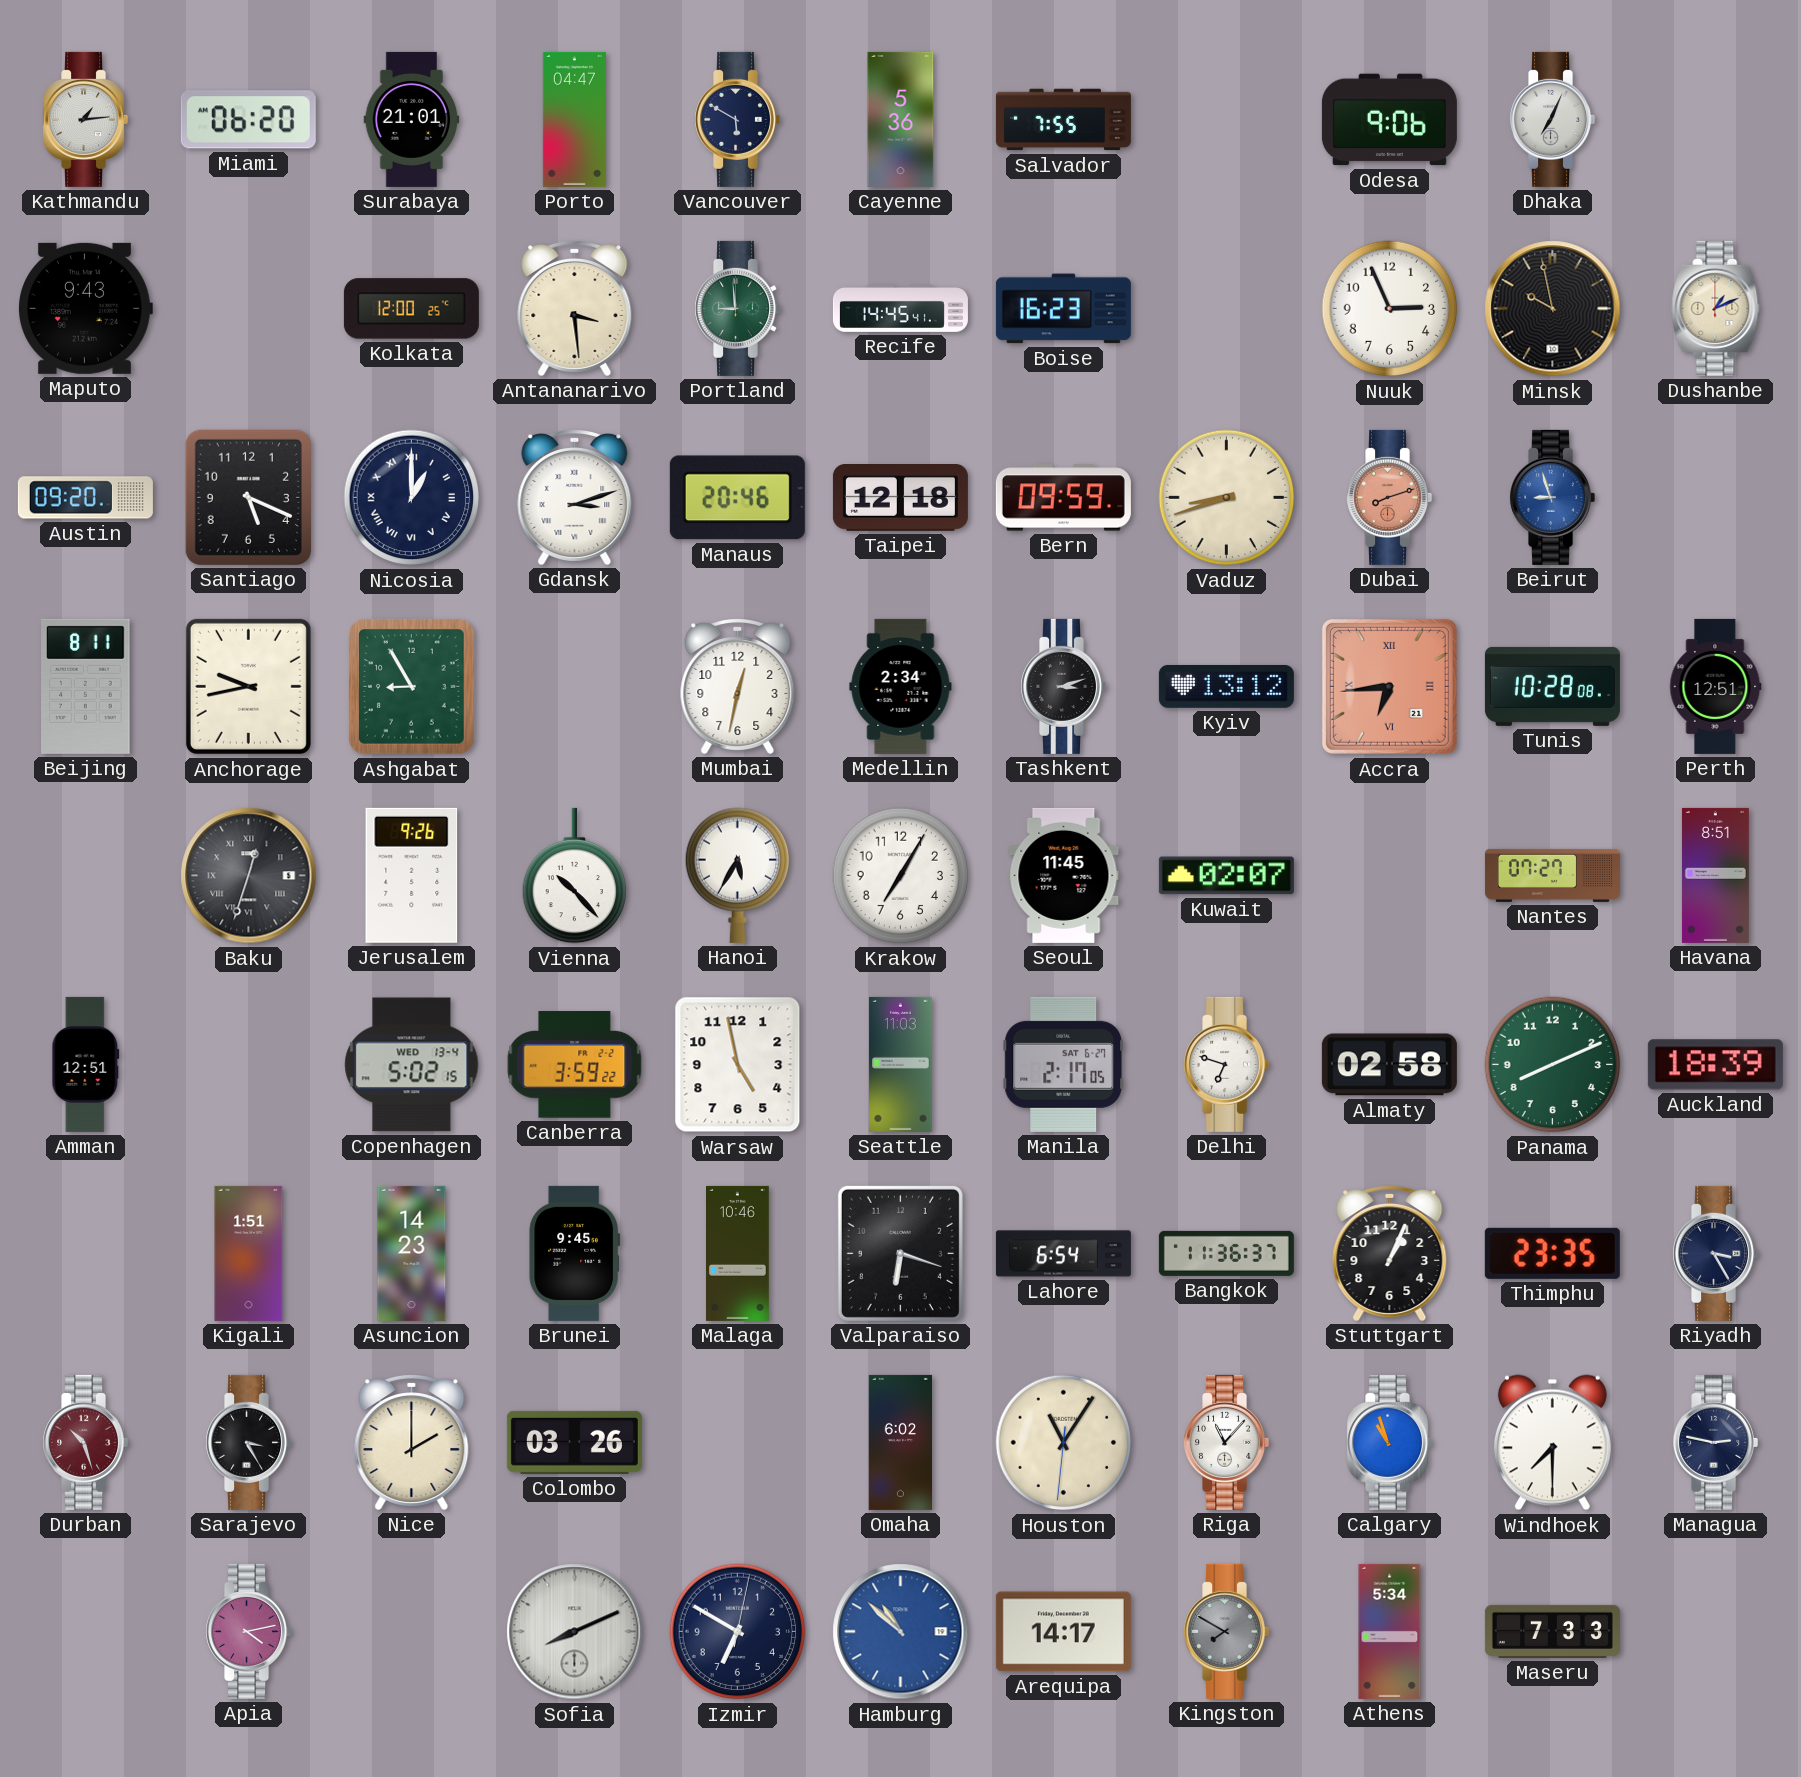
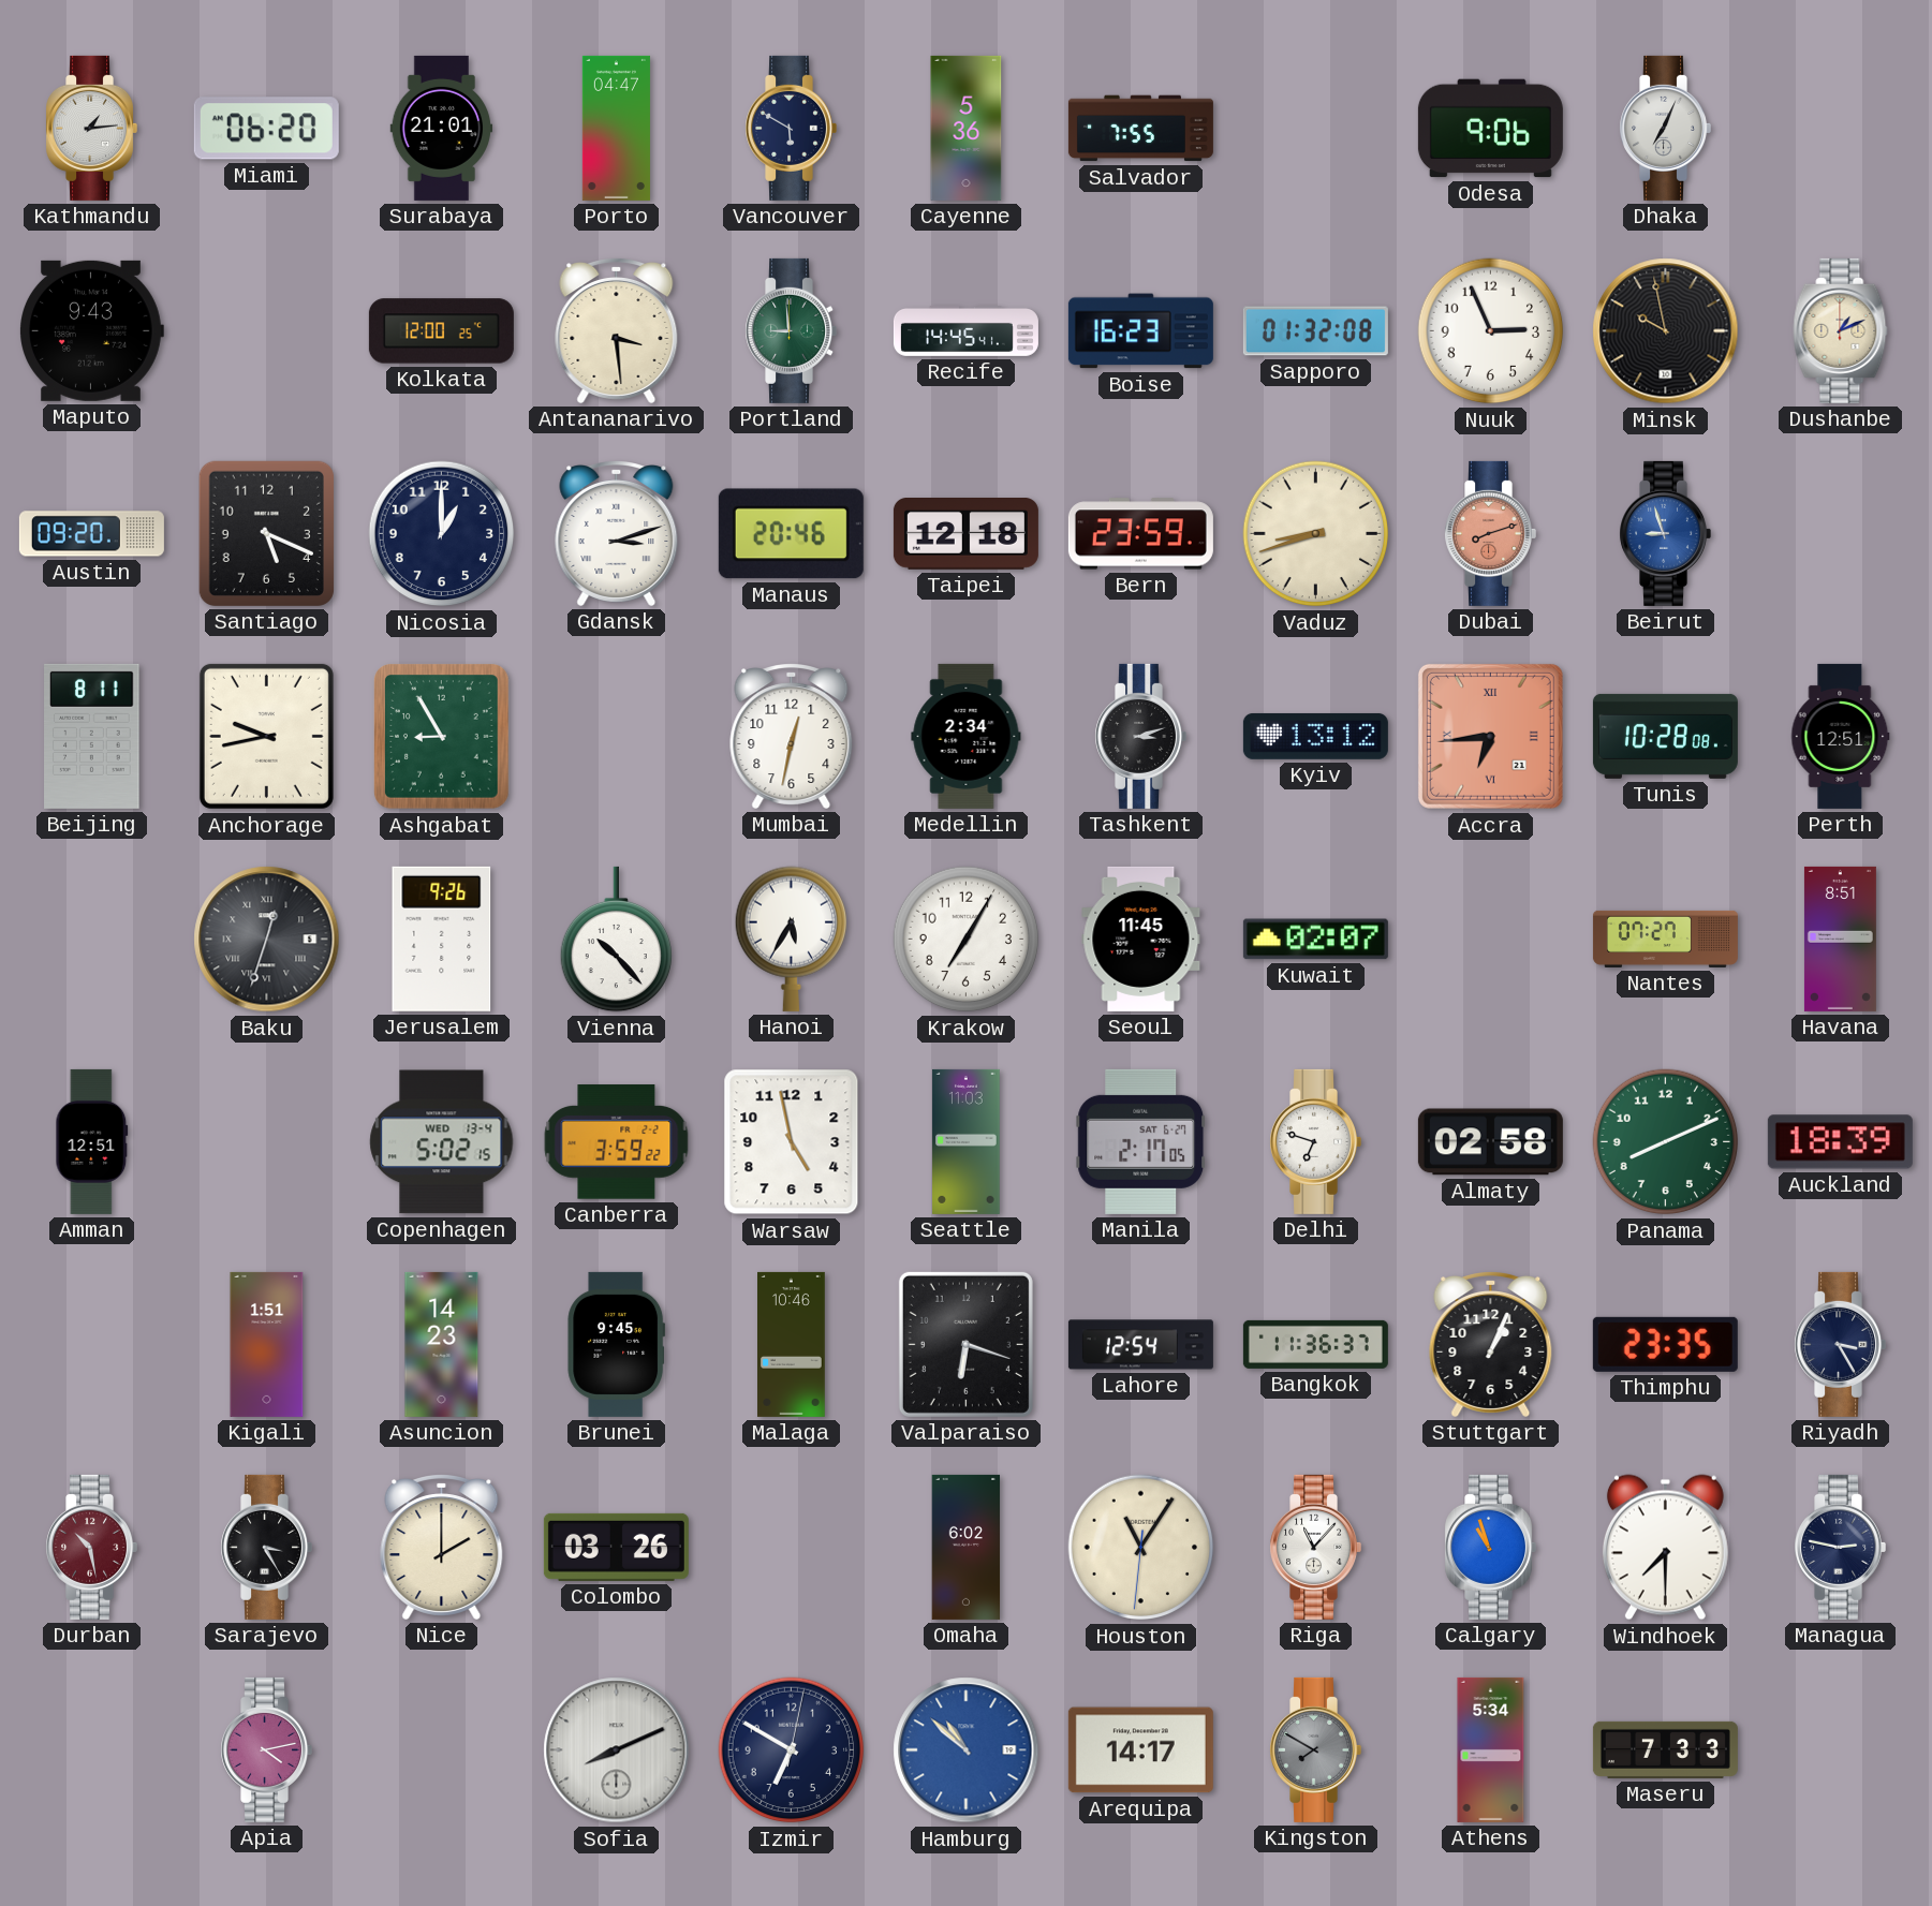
Sapporo: none -> 01:32 (1315, 331)
Nicosia numerals: Roman -> Arabic (442, 534)
Bern: 09:59 -> 23:59 (1140, 534)
Lahore: 6:54 -> 12:54 (1140, 1345)
Durban: 10:27 -> 10:28 (91, 1547)
